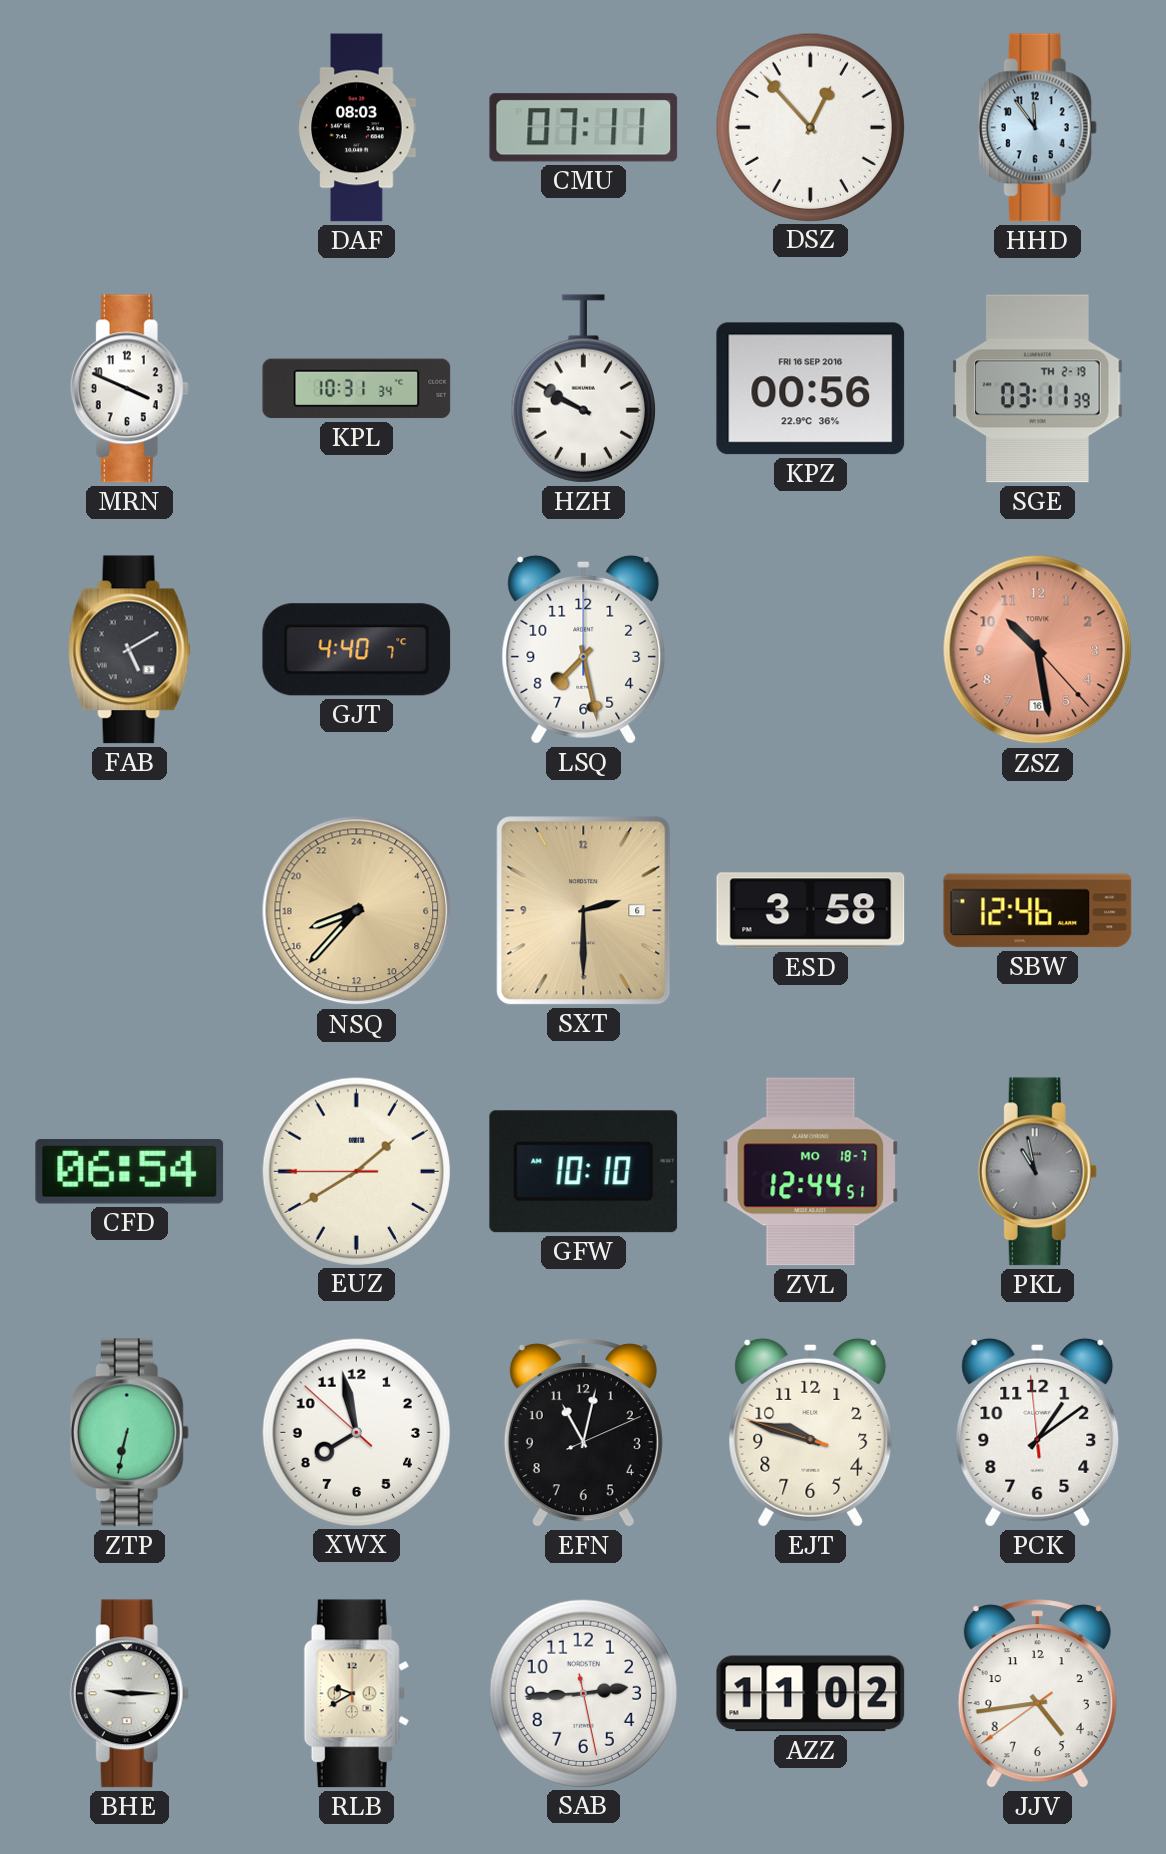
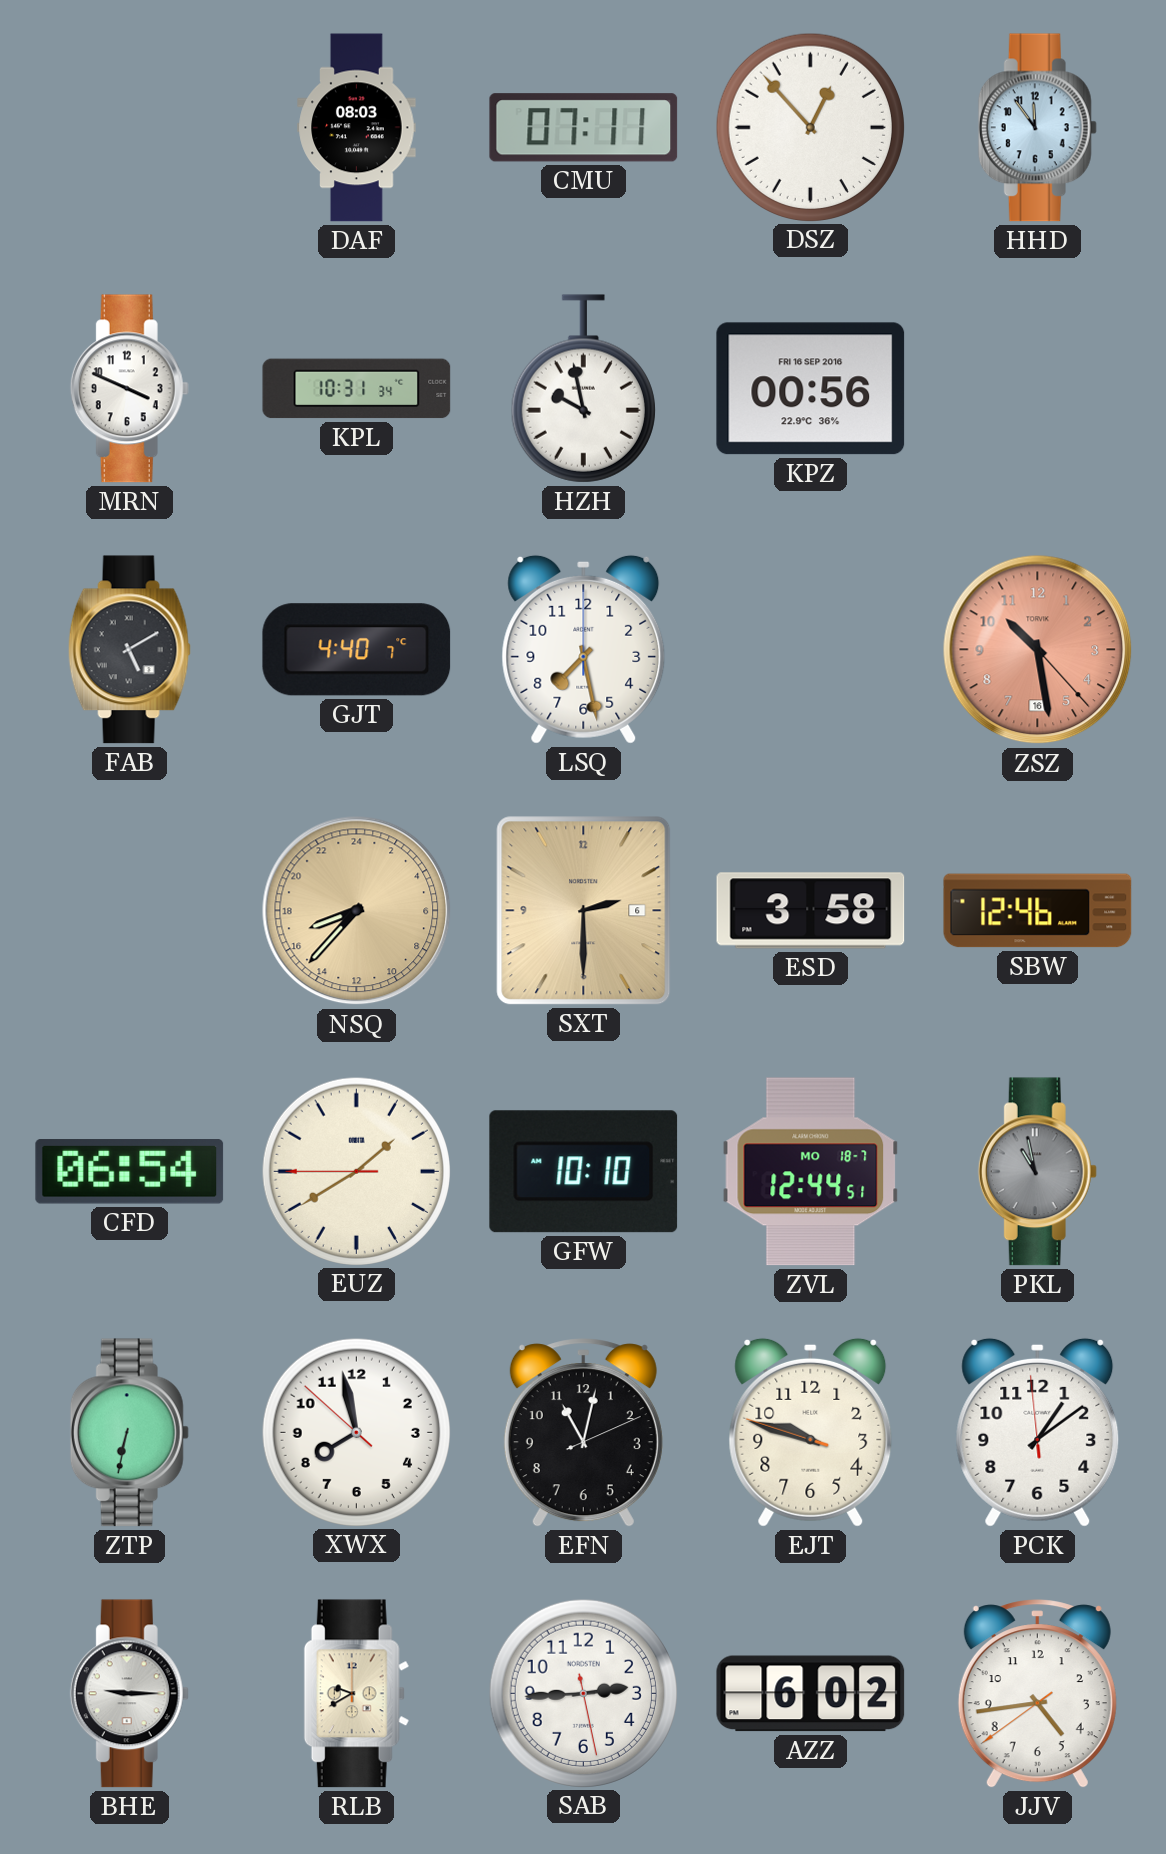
HZH: 9:50 -> 9:58 (583, 389)
SGE: 03:11 -> none (1038, 389)
AZZ: 11:02 -> 6:02 (811, 1694)
